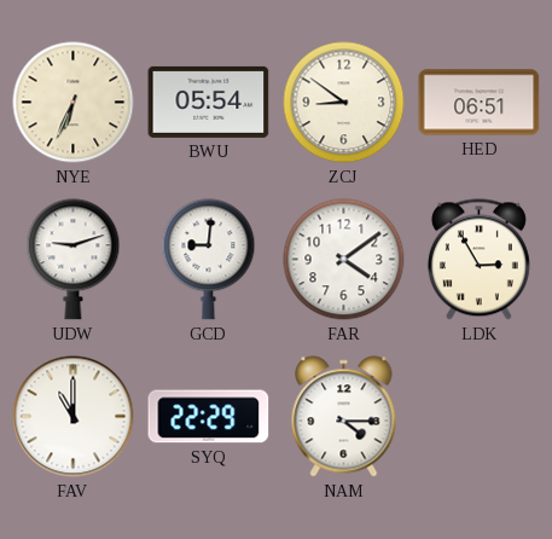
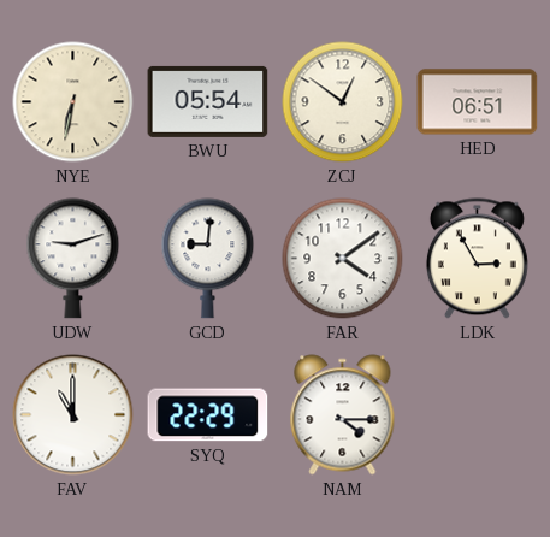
NYE: 6:34 -> 6:32 (73, 102)
ZCJ: 8:51 -> 12:51 (343, 102)
